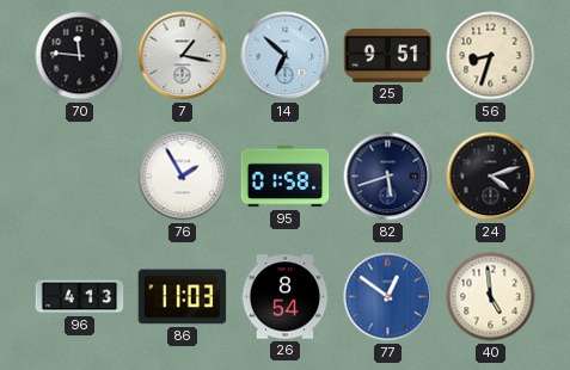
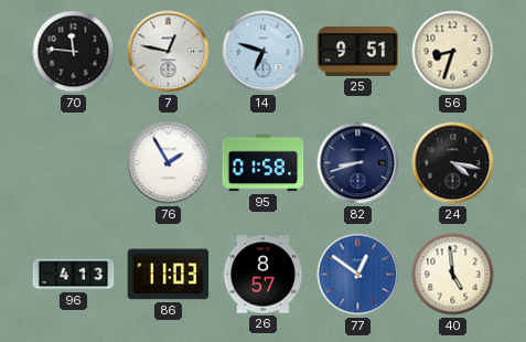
7: 1:17 -> 12:47 (169, 52)
14: 6:52 -> 6:48 (264, 52)
82: 5:42 -> 8:42 (358, 163)
24: 4:12 -> 4:17 (453, 163)
26: 8:54 -> 8:57 (264, 275)
